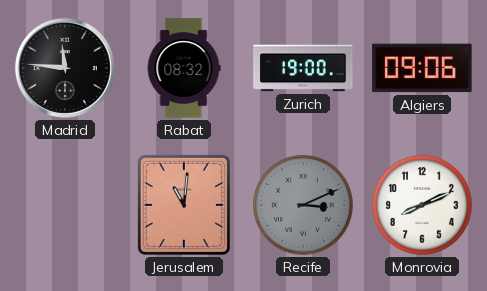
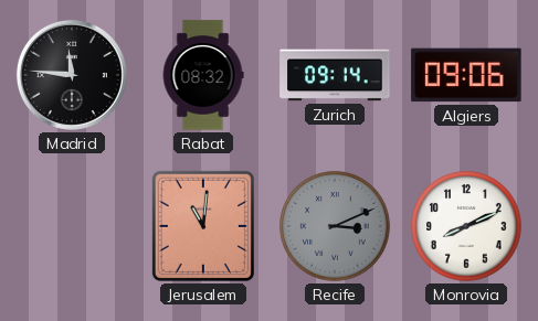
Zurich: 19:00 -> 09:14 (335, 75)
